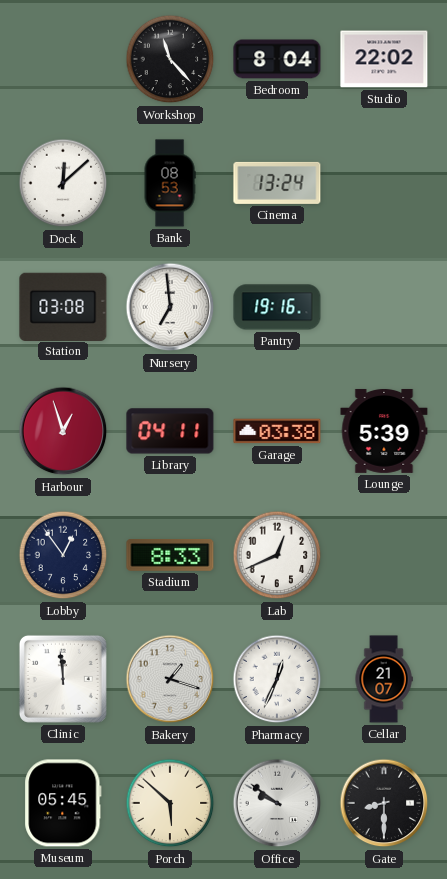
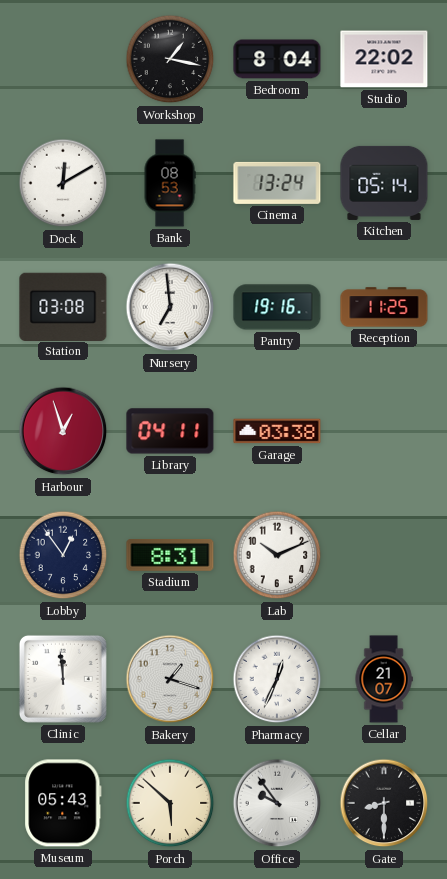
Workshop: 11:23 -> 1:17 (170, 59)
Dock: 12:08 -> 12:10 (63, 183)
Kitchen: none -> 05:14 (384, 183)
Reception: none -> 11:25 (384, 307)
Lounge: 5:39 -> none (384, 431)
Stadium: 8:33 -> 8:31 (170, 556)
Lab: 12:41 -> 10:11 (277, 555)
Museum: 05:45 -> 05:43 (63, 803)
Office: 9:51 -> 9:54 (277, 803)
